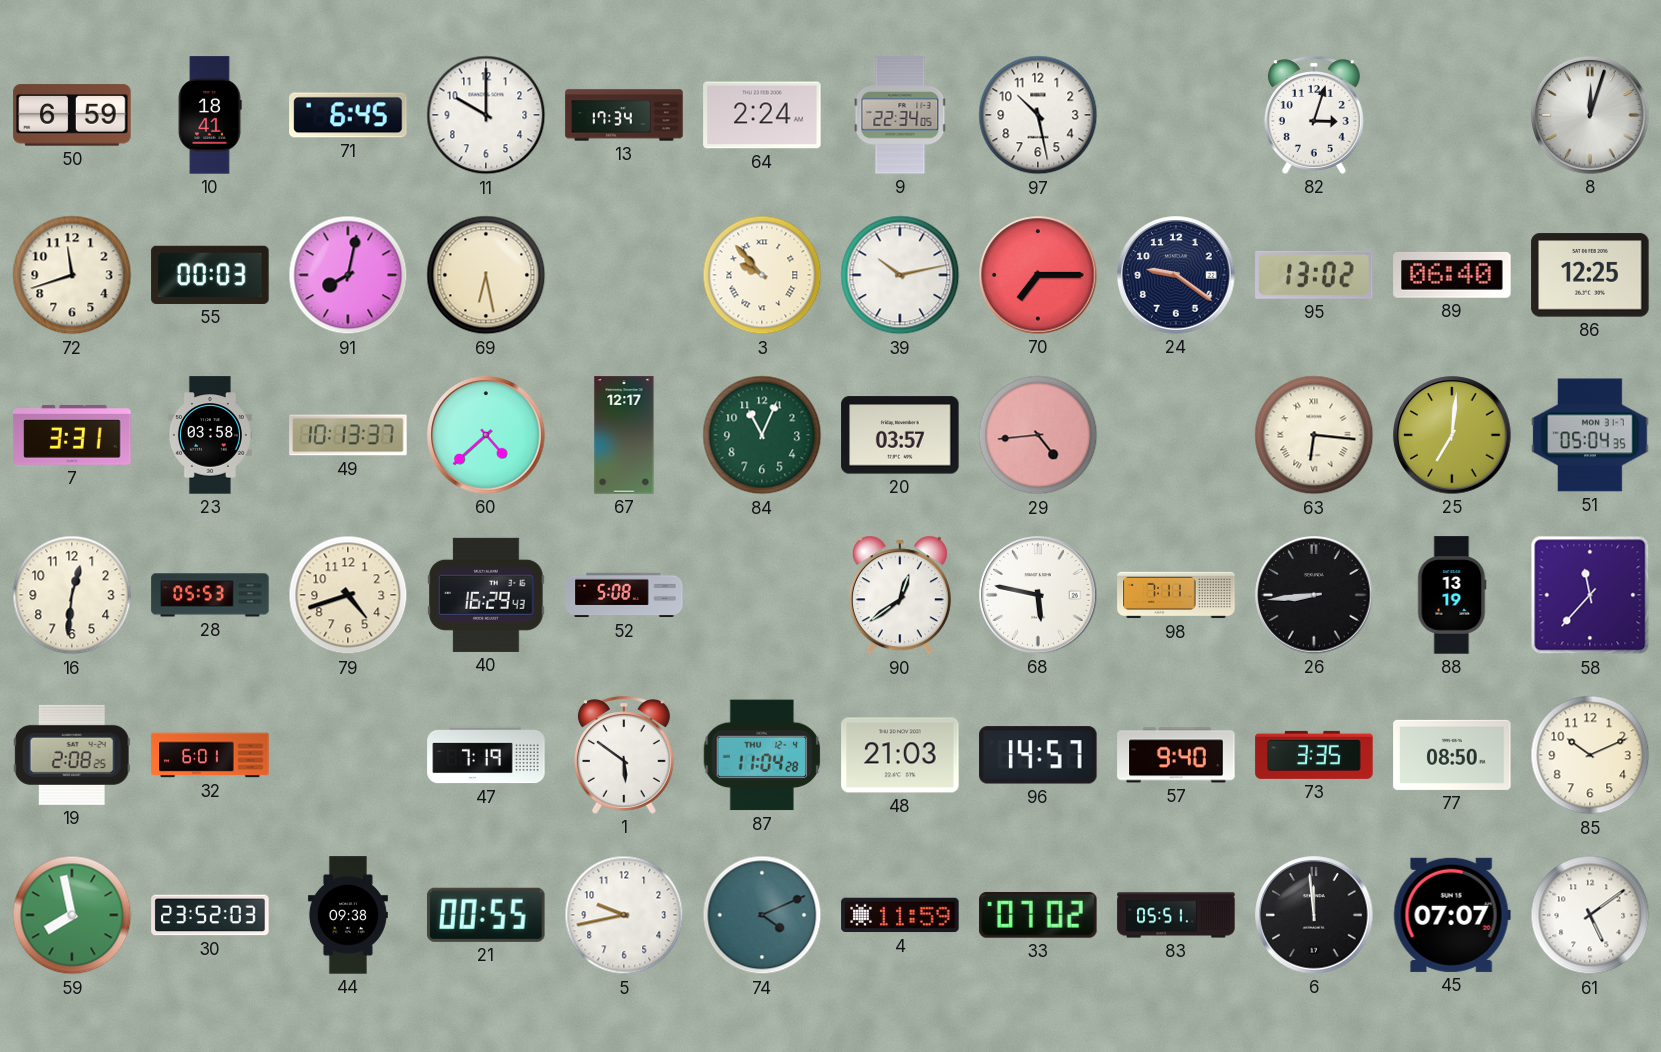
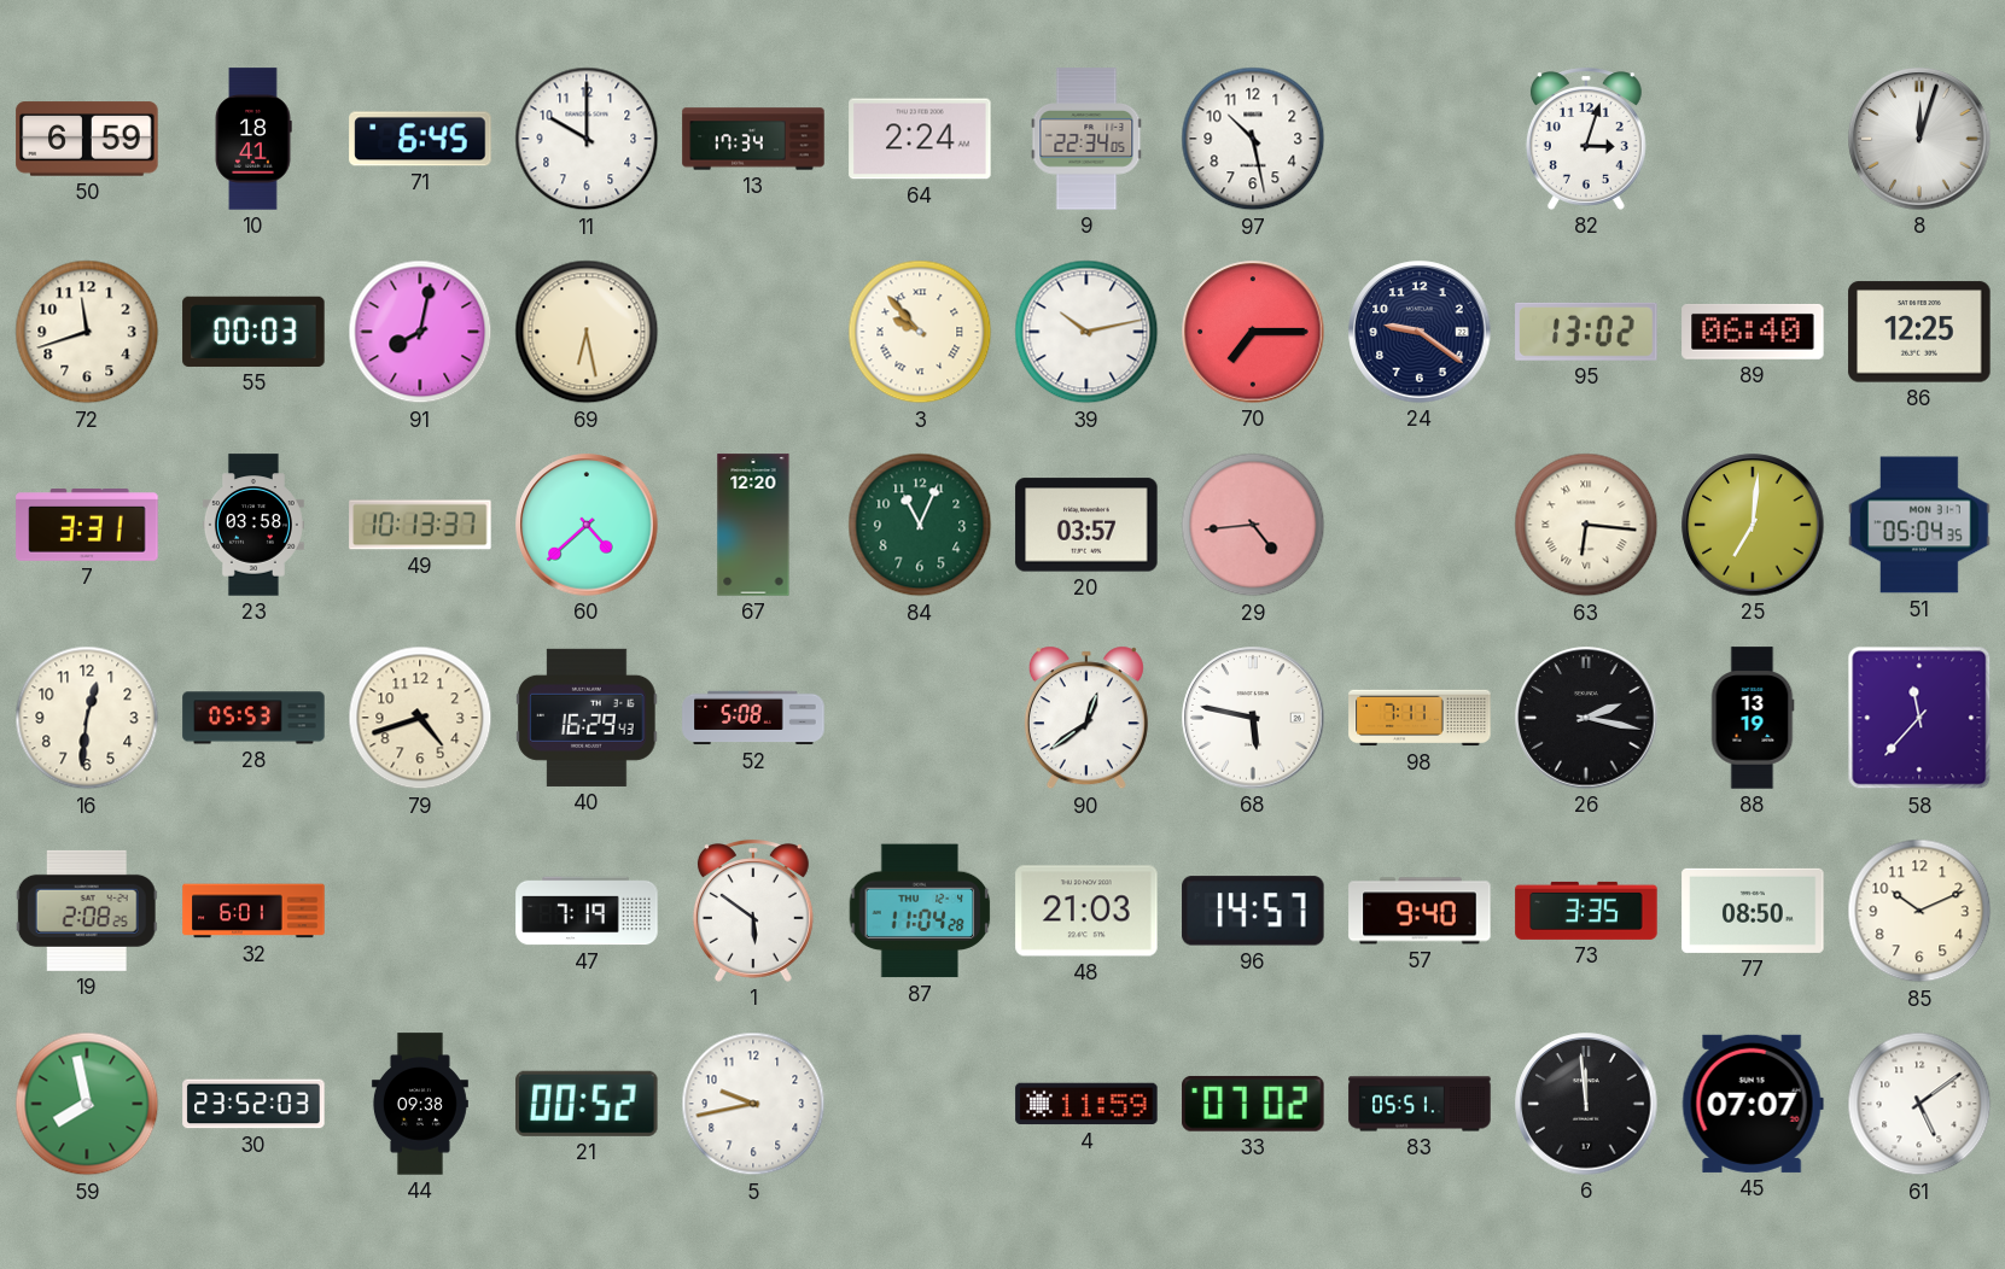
67: 12:17 -> 12:20 (753, 525)
26: 8:44 -> 2:17 (1586, 718)
21: 00:55 -> 00:52 (588, 1104)
74: 4:11 -> none (762, 915)
